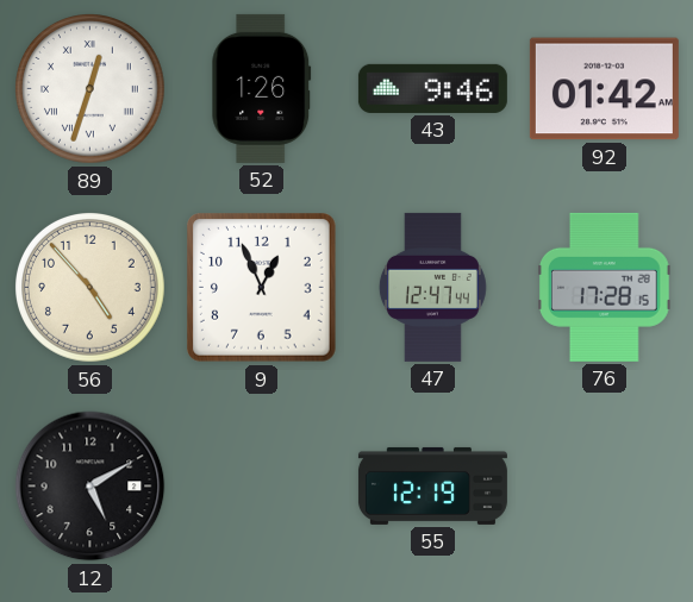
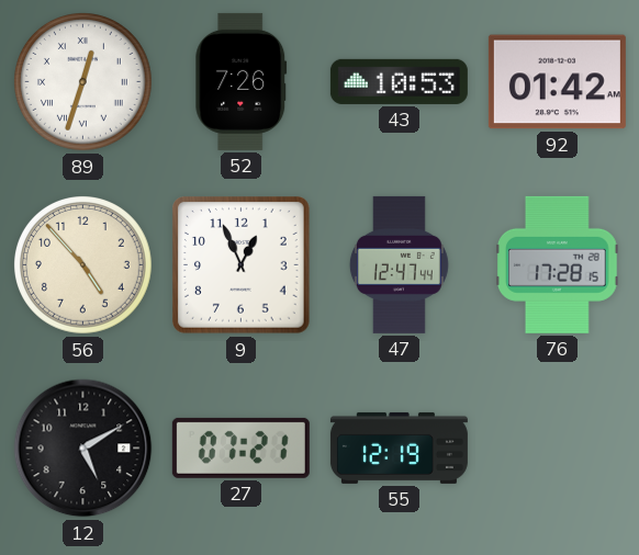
52: 1:26 -> 7:26 (242, 81)
43: 9:46 -> 10:53 (399, 81)
27: none -> 07:21 (240, 448)
